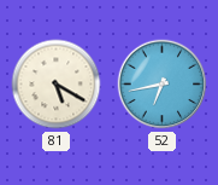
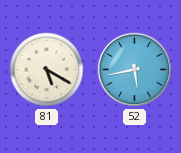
52: 6:43 -> 5:43 (135, 70)
